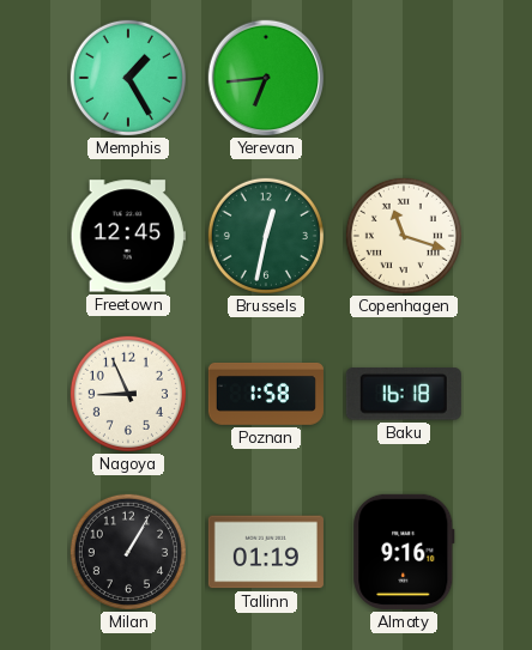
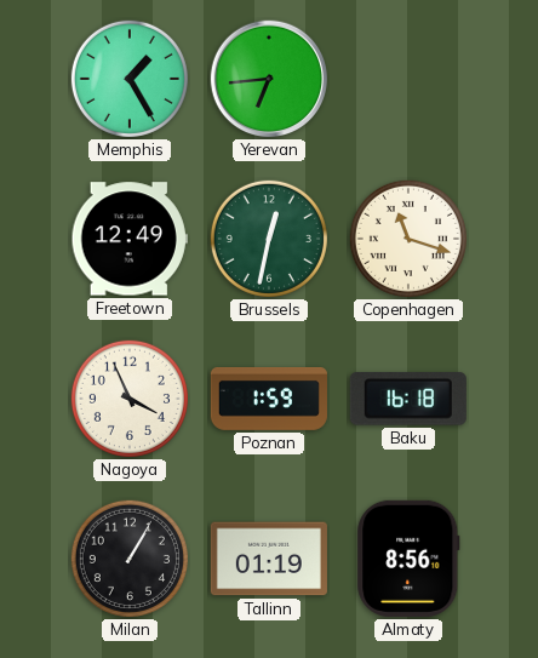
Freetown: 12:45 -> 12:49 (130, 239)
Nagoya: 8:56 -> 3:56 (130, 399)
Poznan: 1:58 -> 1:59 (269, 399)
Almaty: 9:16 -> 8:56 (408, 559)
